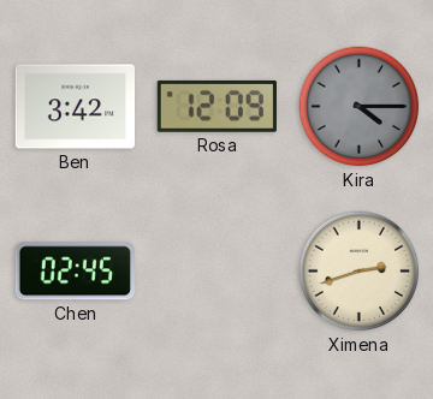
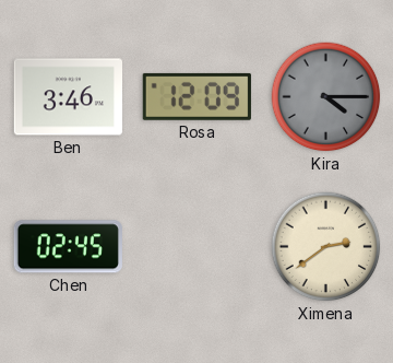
Ben: 3:42 -> 3:46 (68, 97)
Ximena: 2:42 -> 2:39 (326, 247)
